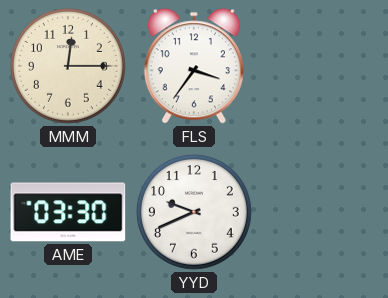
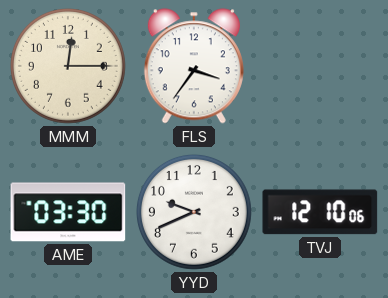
TVJ: none -> 12:10 (320, 212)
